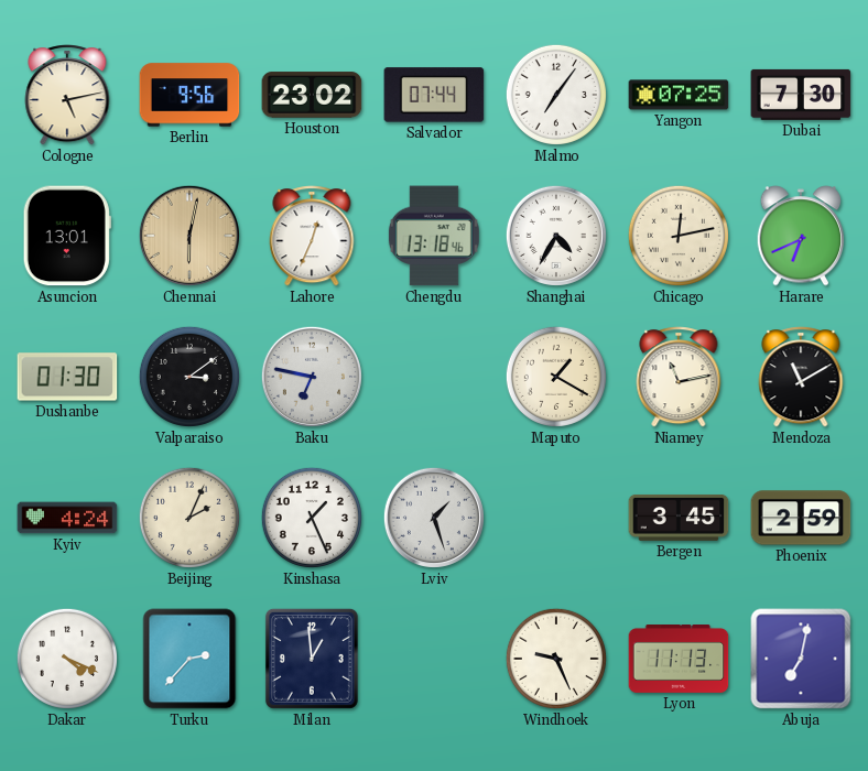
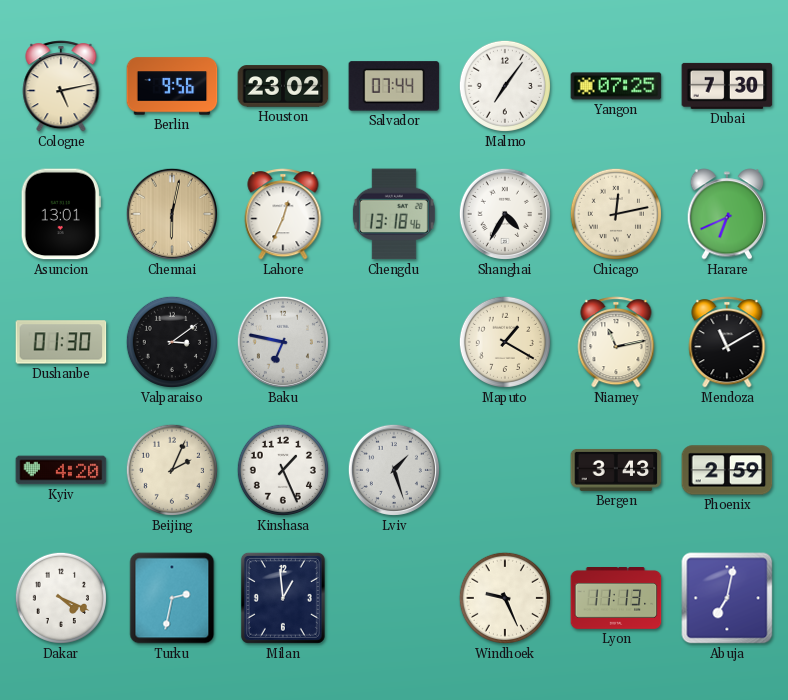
Kyiv: 4:24 -> 4:20 (61, 470)
Bergen: 3:45 -> 3:43 (616, 470)
Turku: 2:37 -> 2:32 (172, 598)
